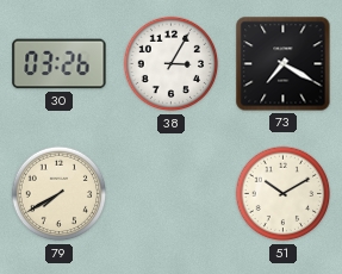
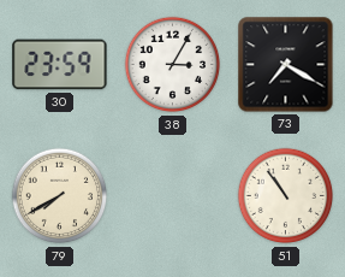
30: 03:26 -> 23:59 (60, 65)
51: 10:10 -> 10:54 (286, 196)
